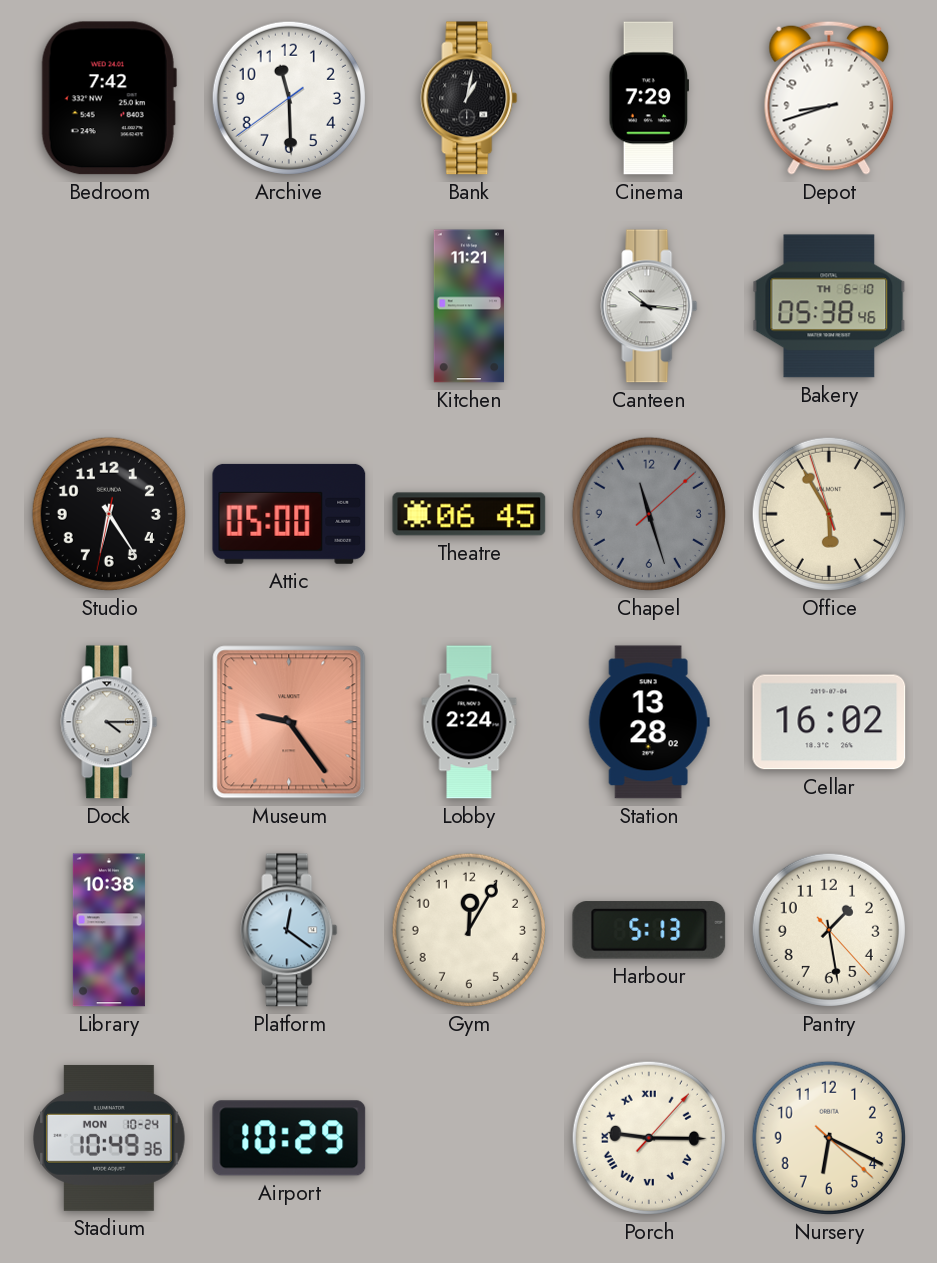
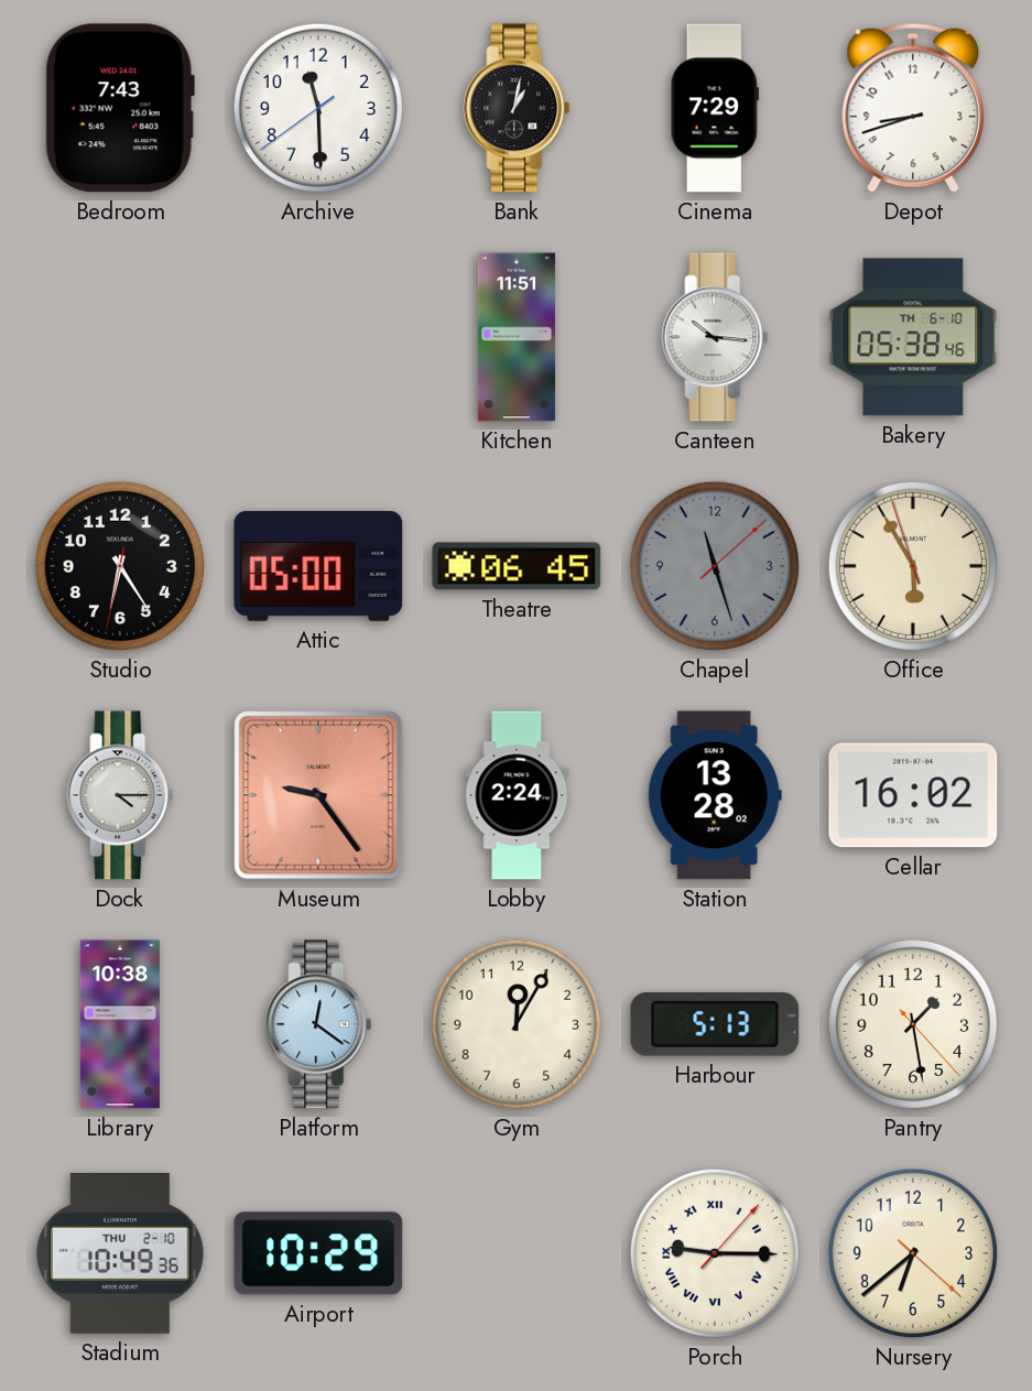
Bedroom: 7:42 -> 7:43 (120, 108)
Kitchen: 11:21 -> 11:51 (517, 337)
Stadium date: MON 10-24 -> THU 2-10 (120, 1253)
Nursery: 6:19 -> 6:38 (913, 1253)
